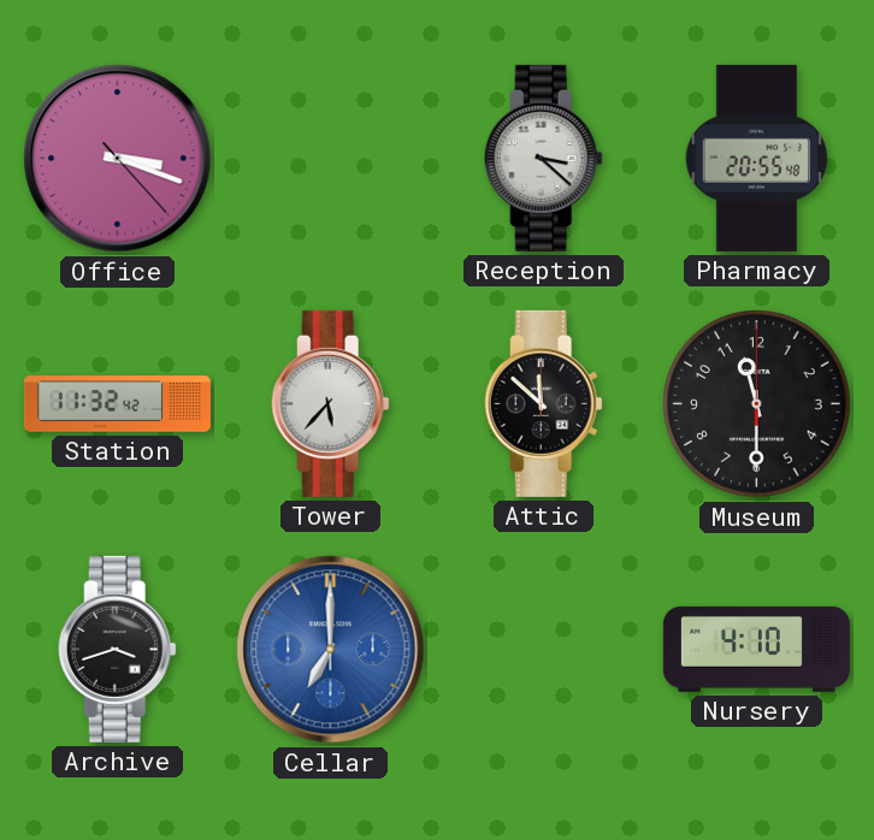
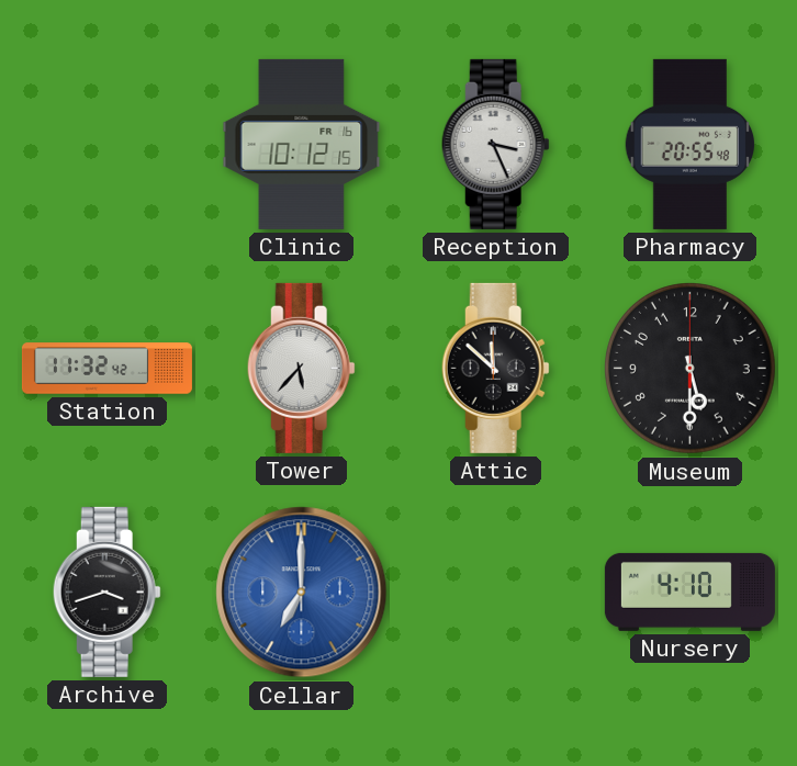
Office: 3:18 -> none (118, 159)
Clinic: none -> 10:12 (302, 144)
Reception: 3:22 -> 3:26 (495, 144)
Museum: 11:30 -> 5:30 (691, 369)
